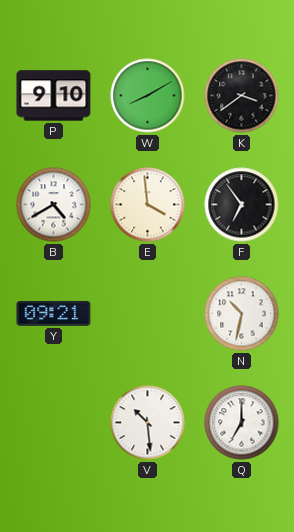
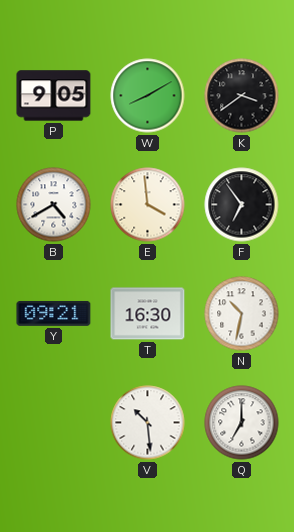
P: 9:10 -> 9:05 (54, 96)
T: none -> 16:30 (148, 314)
